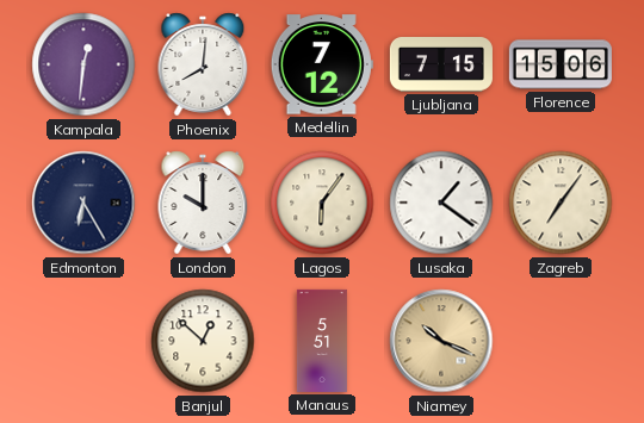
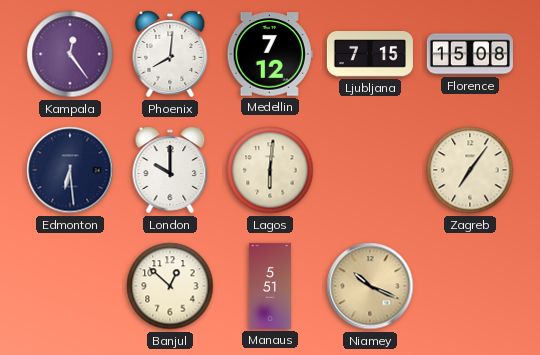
Kampala: 12:31 -> 12:24 (70, 54)
Florence: 15:06 -> 15:08 (470, 54)
Edmonton: 6:25 -> 6:29 (70, 170)
Lagos: 6:06 -> 6:01 (270, 170)
Lusaka: 1:21 -> none (441, 203)
